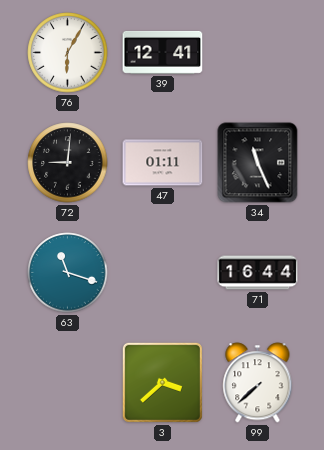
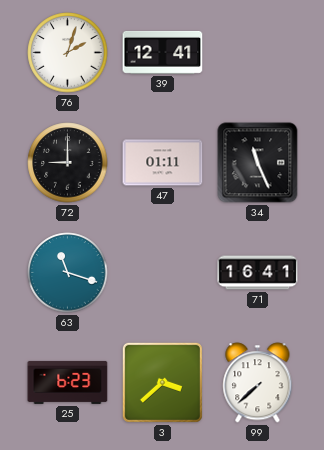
76: 6:05 -> 2:03 (68, 53)
72: 9:01 -> 9:00 (68, 163)
71: 16:44 -> 16:41 (258, 273)
25: none -> 6:23 (68, 382)
